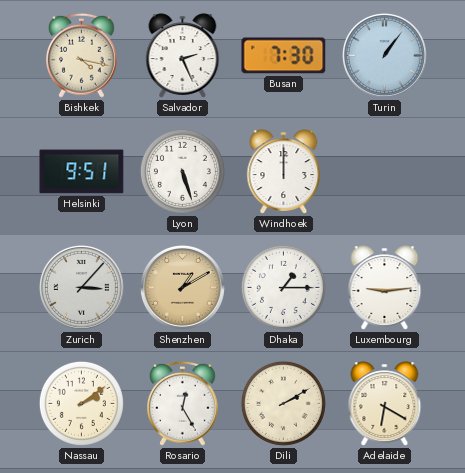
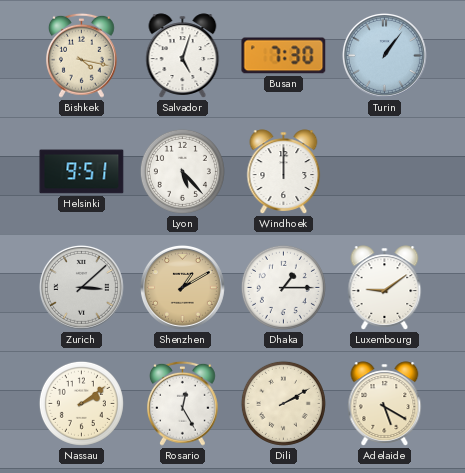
Salvador: 2:26 -> 5:03 (183, 56)
Lyon: 5:27 -> 5:23 (182, 171)
Zurich: 3:07 -> 3:08 (81, 287)
Luxembourg: 9:14 -> 9:09 (385, 288)
Adelaide: 6:20 -> 5:20 (385, 404)
